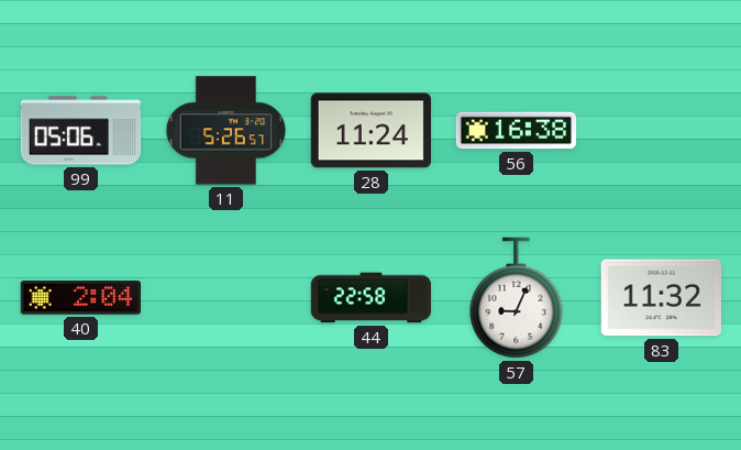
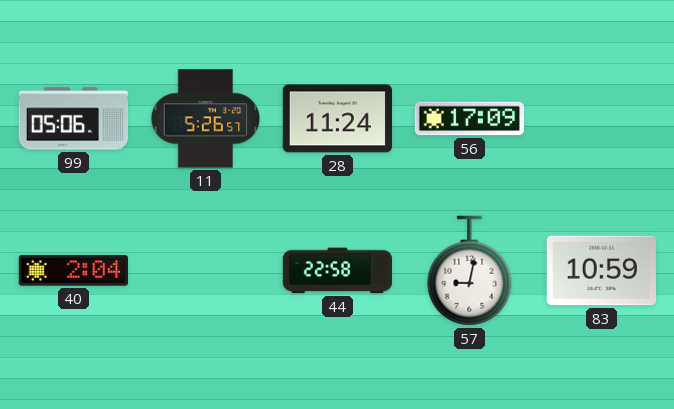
56: 16:38 -> 17:09 (470, 119)
57: 9:04 -> 9:02 (470, 271)
83: 11:32 -> 10:59 (601, 271)
